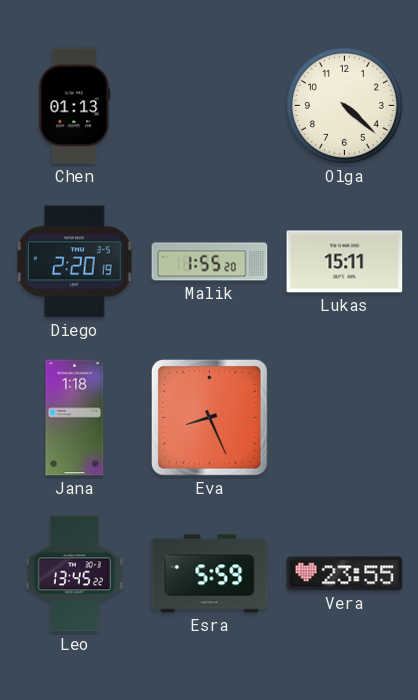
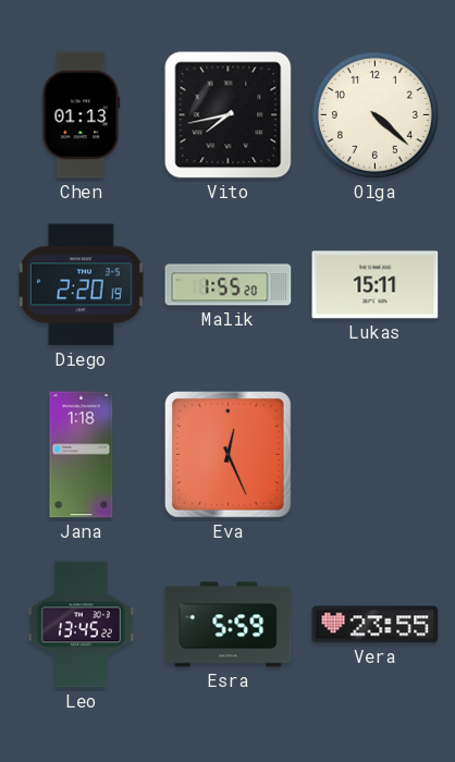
Vito: none -> 7:43 (229, 115)
Eva: 8:26 -> 12:26 (229, 455)
